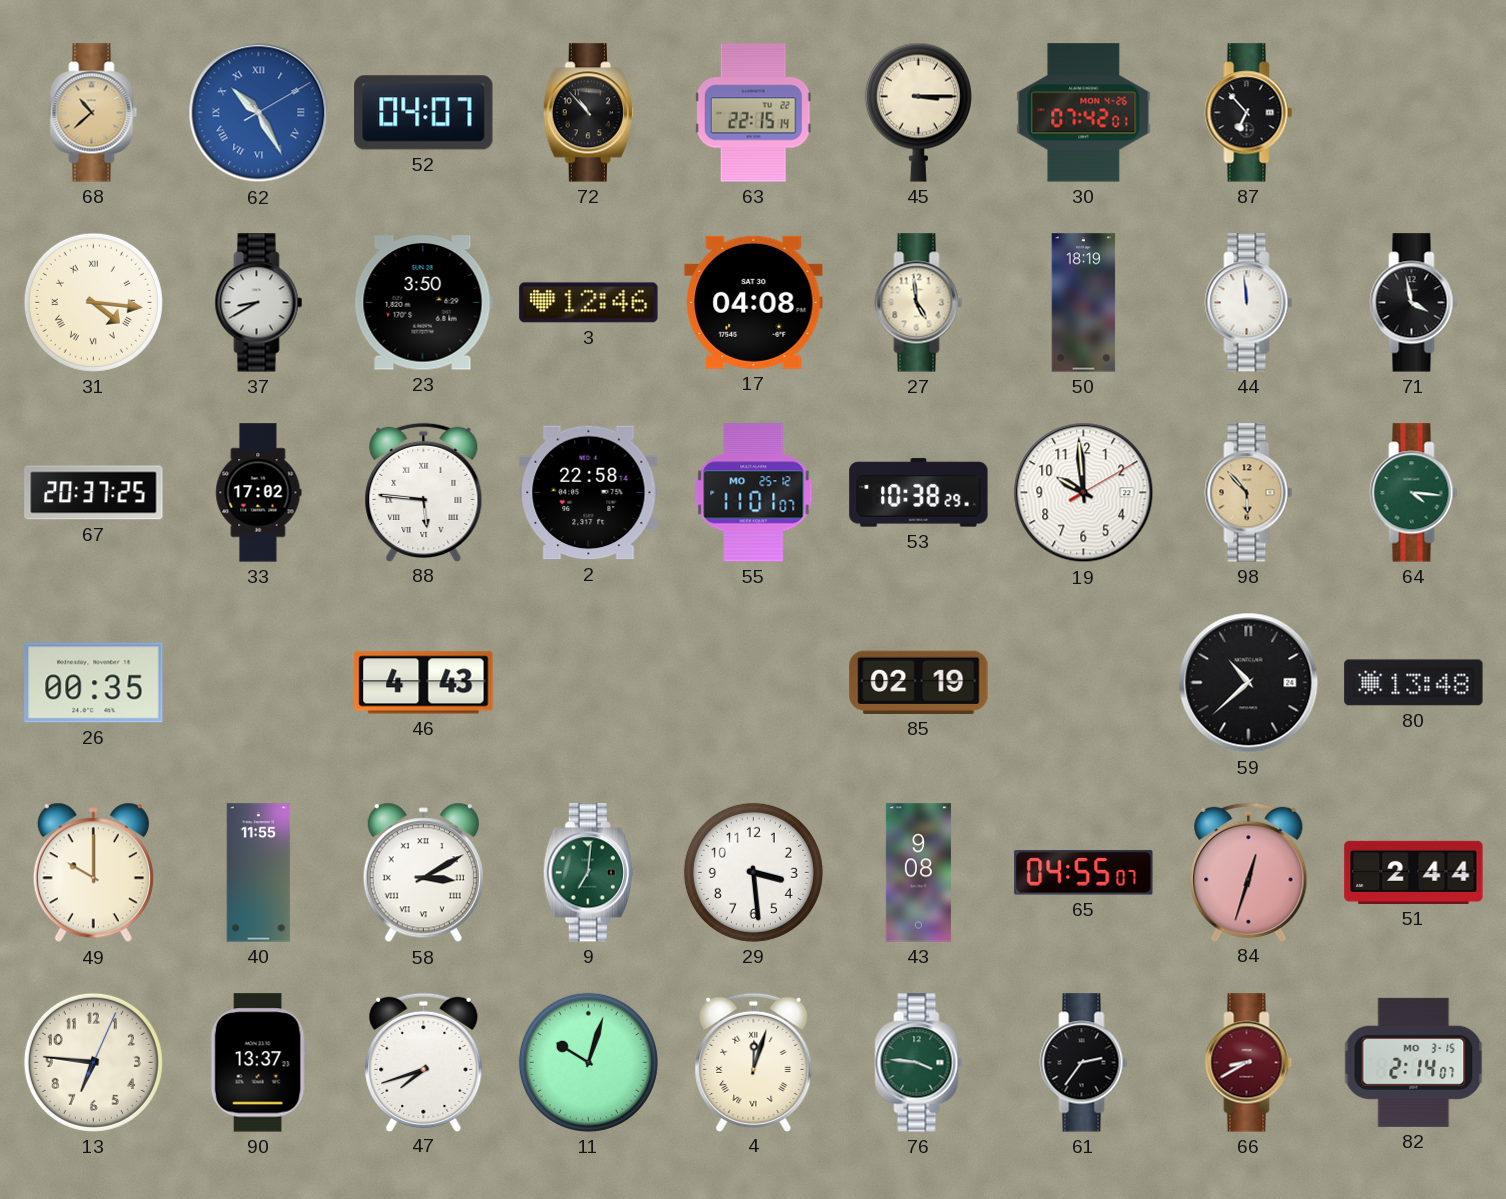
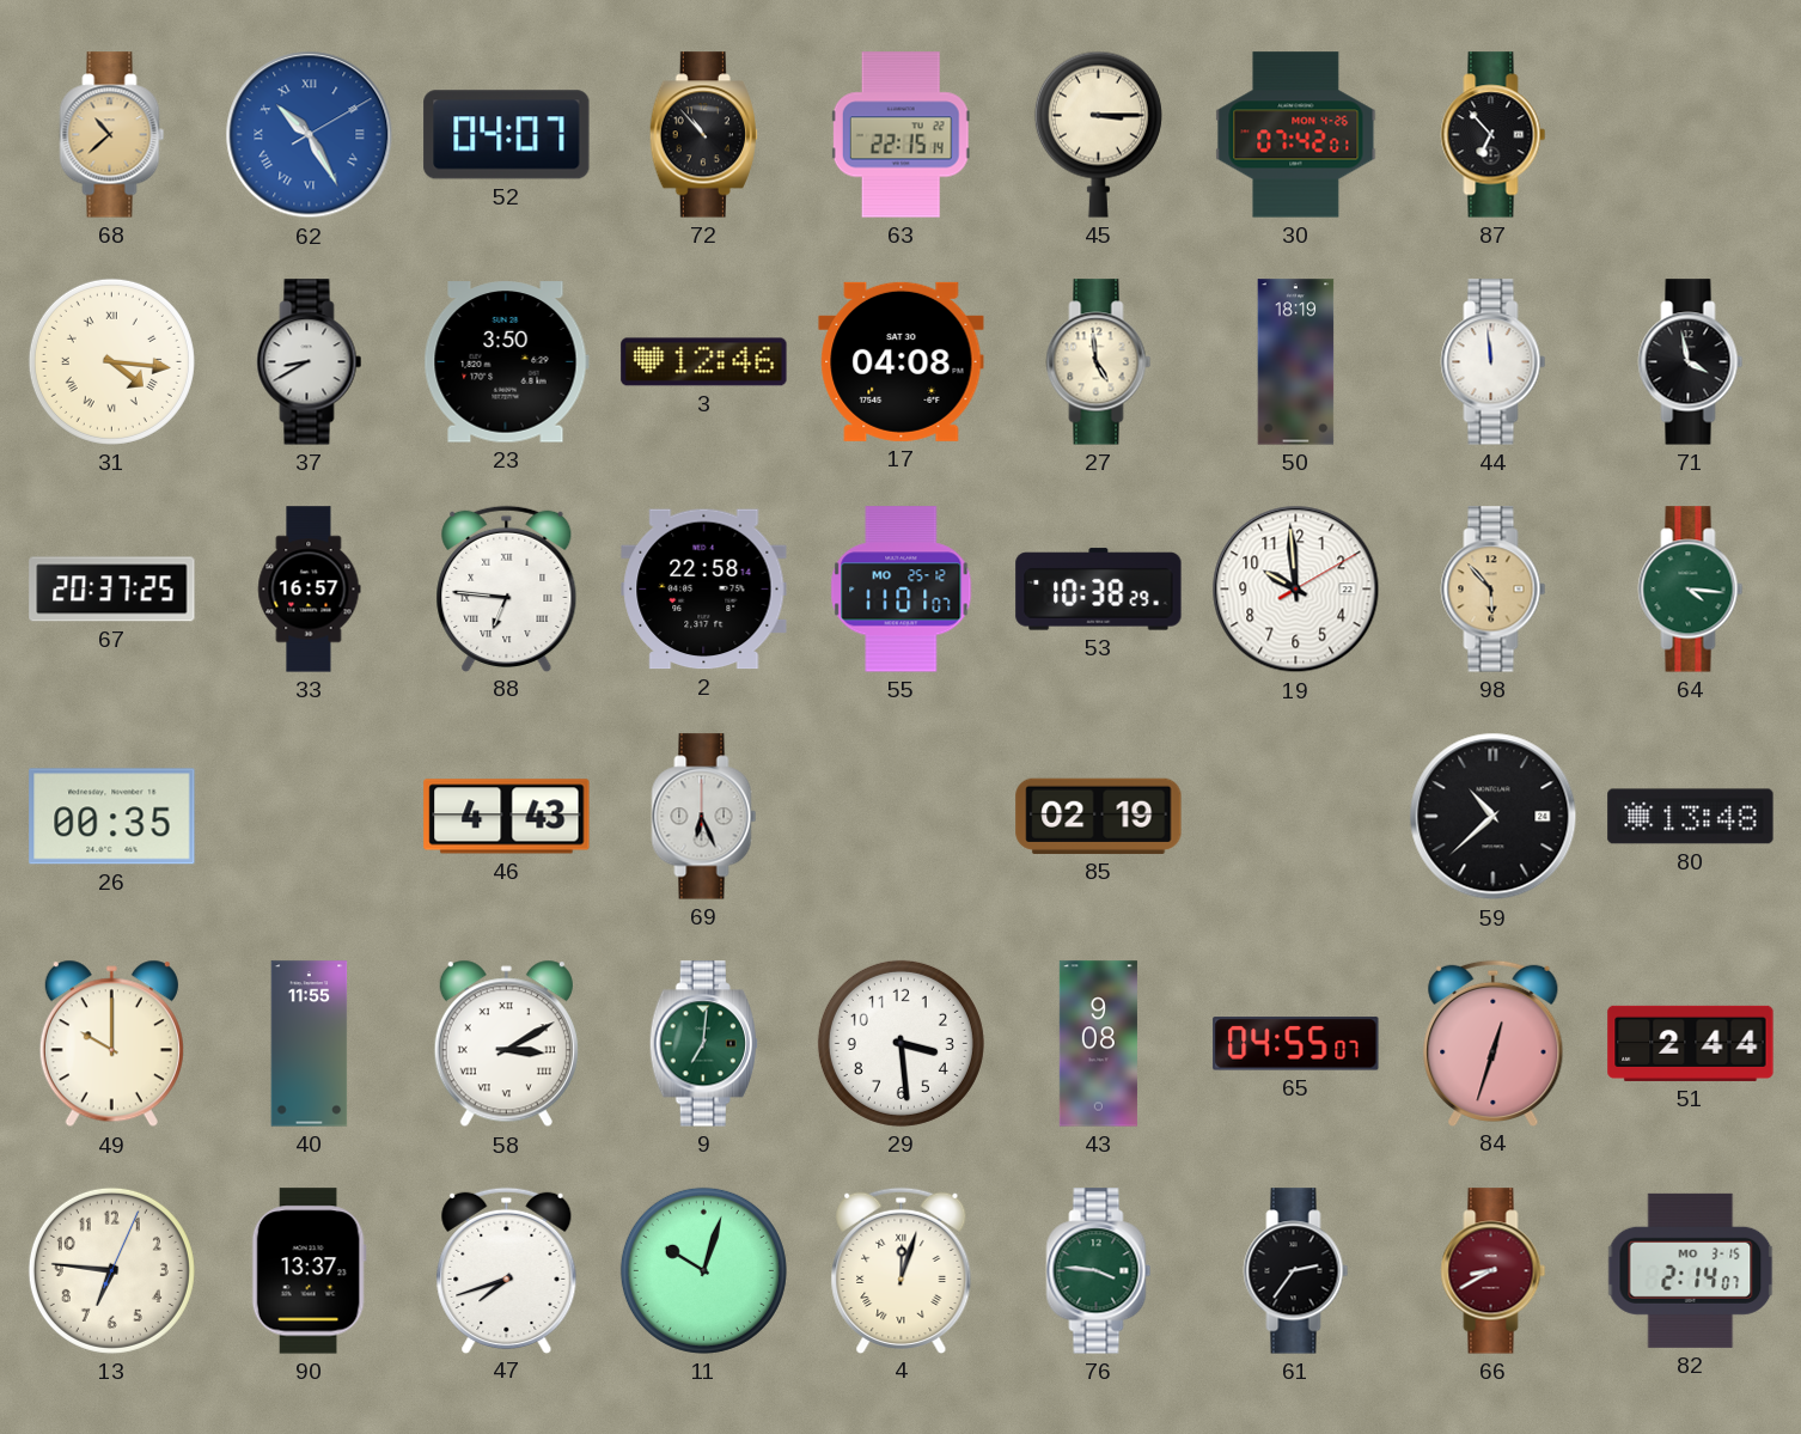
33: 17:02 -> 16:57 (310, 590)
88: 5:46 -> 6:46 (507, 588)
69: none -> 6:26 (704, 817)
